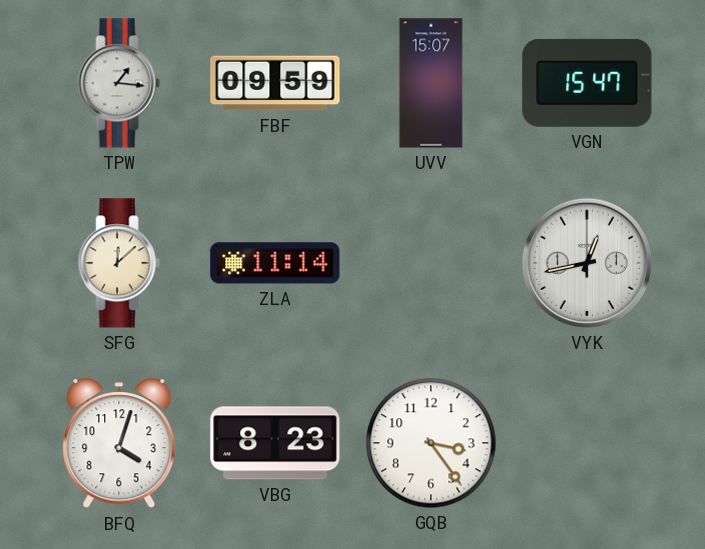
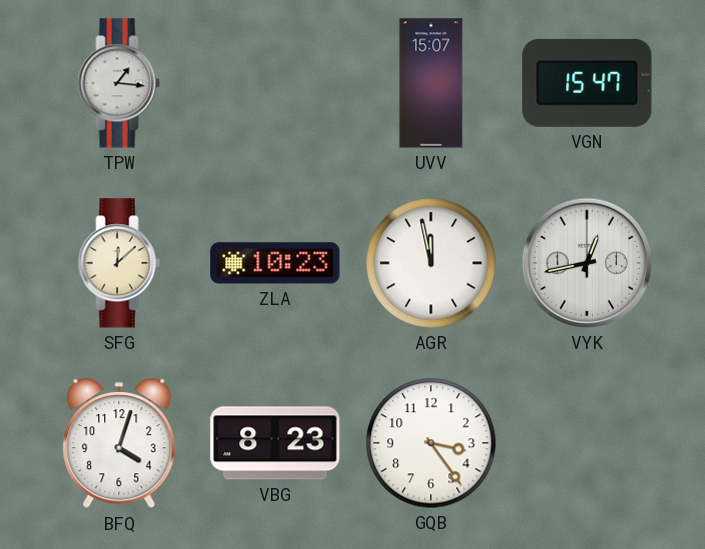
FBF: 09:59 -> none (275, 83)
ZLA: 11:14 -> 10:23 (275, 263)
AGR: none -> 11:58 (431, 263)
